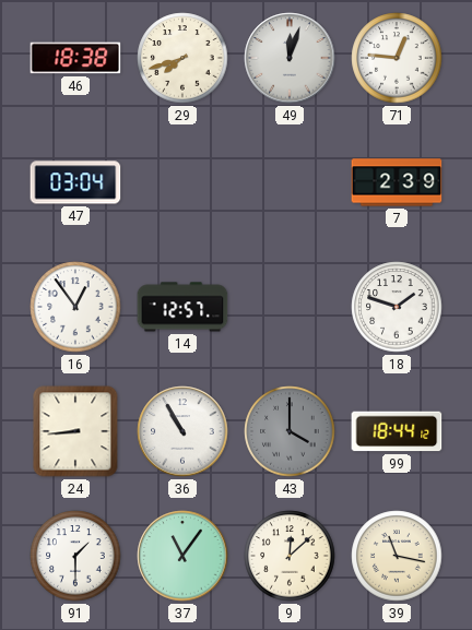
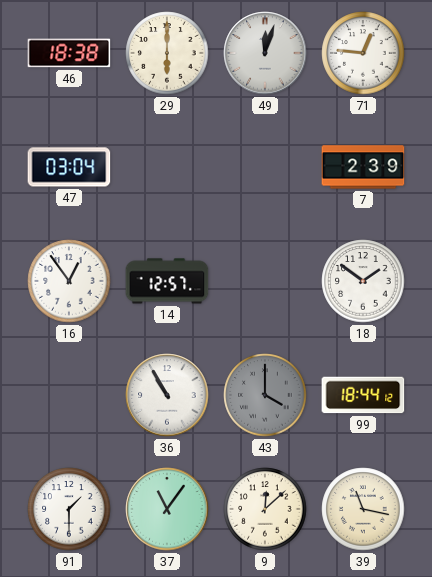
29: 7:42 -> 6:00 (167, 53)
18: 1:48 -> 1:51 (363, 281)
24: 8:44 -> none (75, 431)
